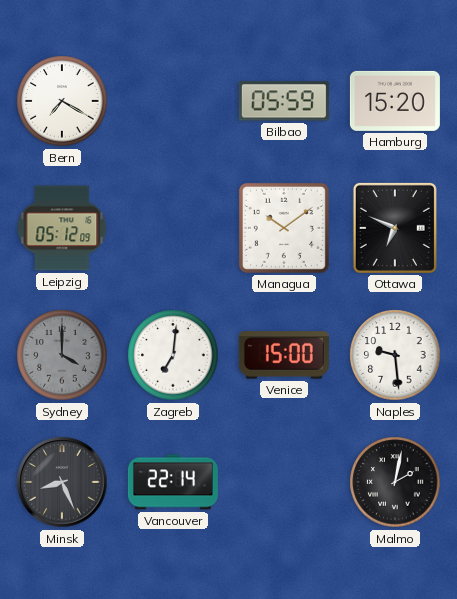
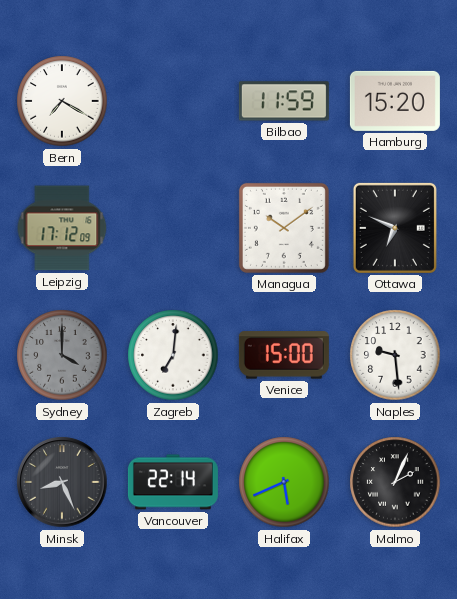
Bilbao: 05:59 -> 11:59 (284, 101)
Leipzig: 05:12 -> 17:12 (62, 228)
Halifax: none -> 5:41 (284, 482)
Malmo: 2:02 -> 2:04 (395, 482)
